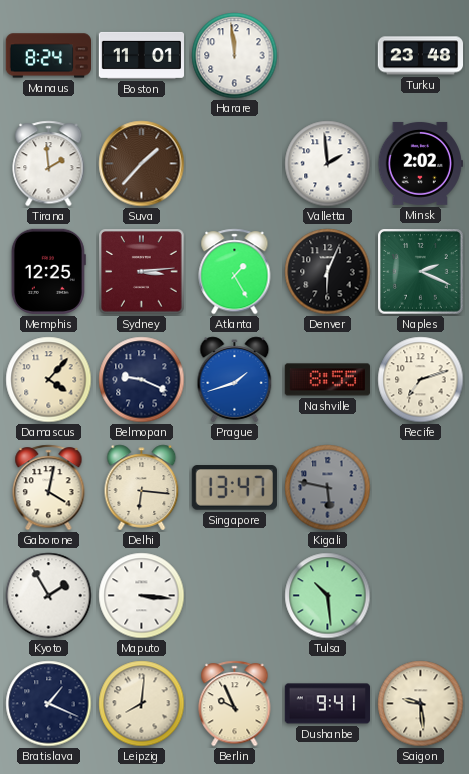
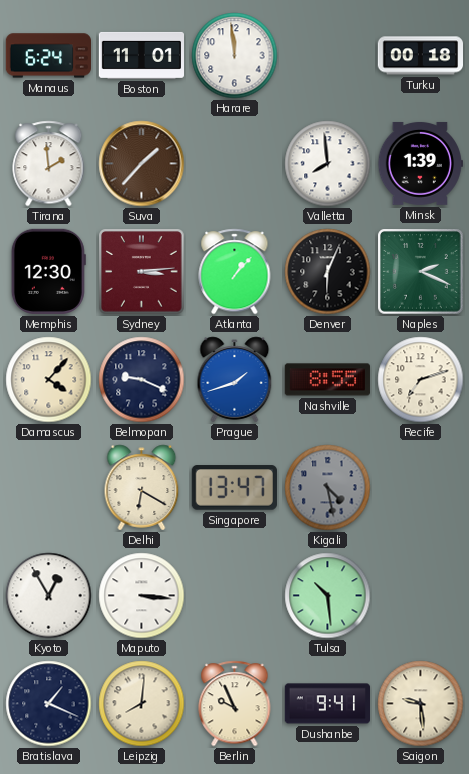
Manaus: 8:24 -> 6:24 (48, 56)
Turku: 23:48 -> 00:18 (420, 56)
Valletta: 1:59 -> 7:59 (328, 164)
Minsk: 2:02 -> 1:39 (420, 163)
Memphis: 12:25 -> 12:30 (48, 271)
Atlanta: 1:25 -> 1:07 (235, 272)
Gaborone: 4:02 -> none (49, 488)
Delhi: 6:16 -> 6:20 (142, 488)
Kigali: 5:47 -> 4:28 (328, 488)
Kyoto: 1:55 -> 12:55 (49, 596)
